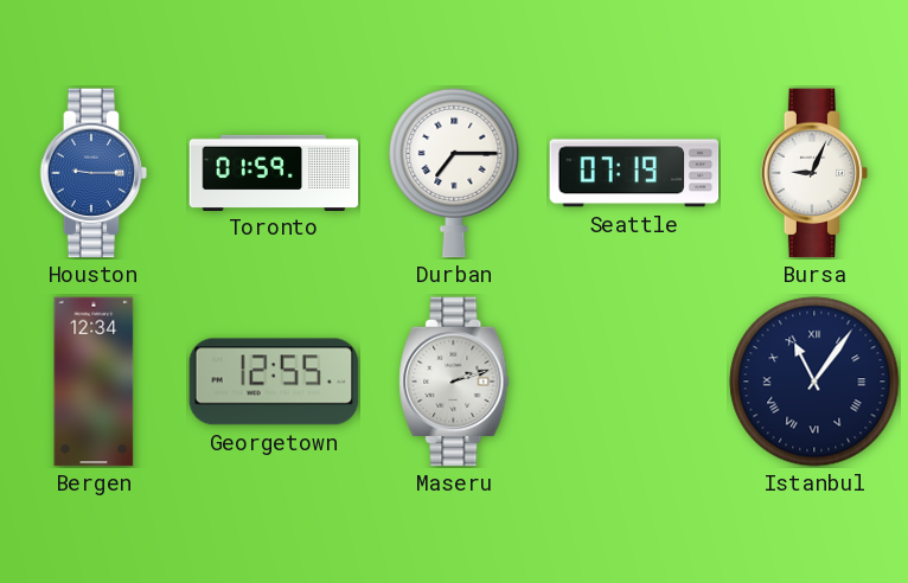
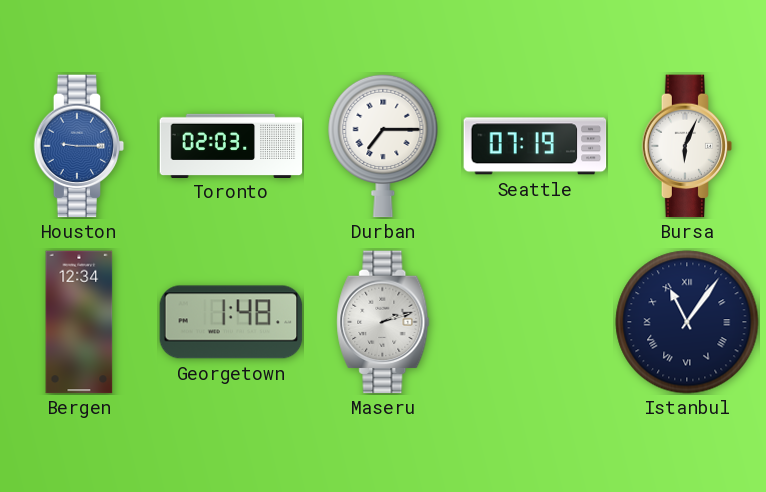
Toronto: 01:59 -> 02:03 (231, 145)
Bursa: 9:04 -> 6:04 (687, 146)
Georgetown: 12:55 -> 1:48 (231, 322)
